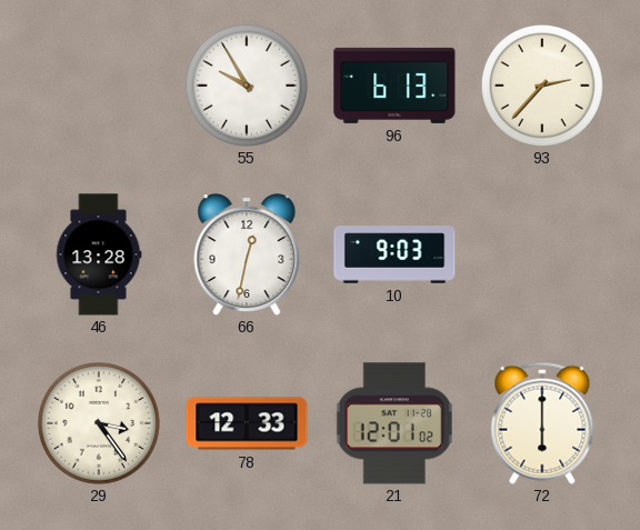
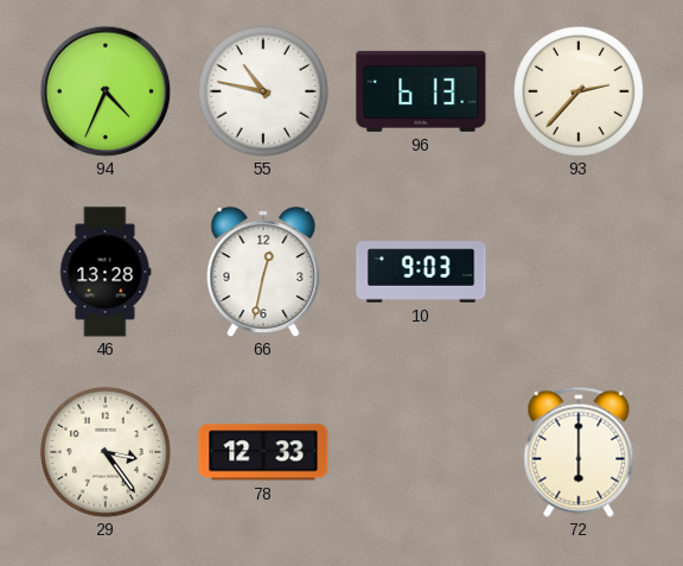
94: none -> 4:34 (106, 91)
55: 9:55 -> 10:47 (263, 91)
21: 12:01 -> none (394, 423)
